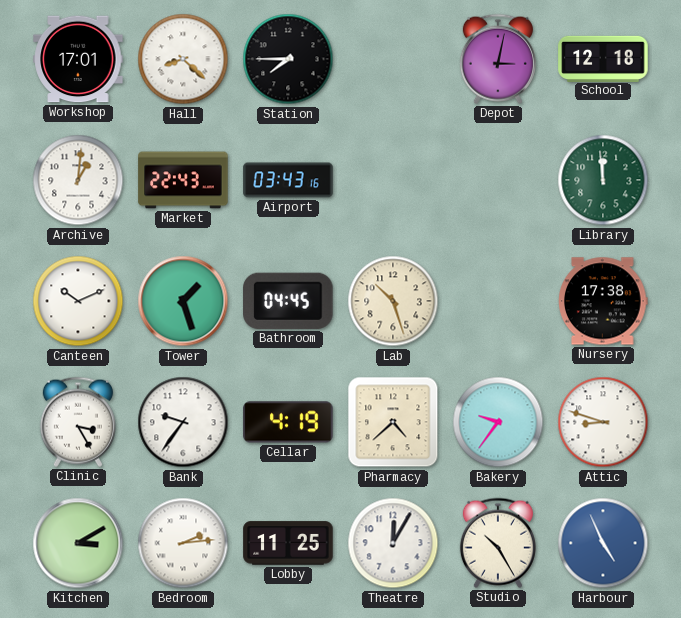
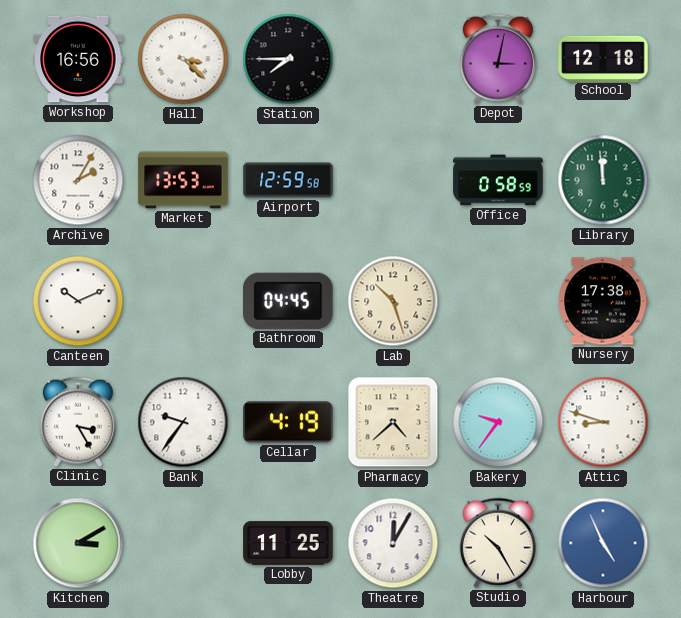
Workshop: 17:01 -> 16:56 (78, 59)
Hall: 8:22 -> 3:22 (183, 59)
Archive: 1:01 -> 2:05 (78, 180)
Market: 22:43 -> 13:53 (183, 180)
Airport: 03:43 -> 12:59 (288, 180)
Office: none -> 0:58 (498, 180)
Tower: 1:27 -> none (183, 301)
Bedroom: 2:14 -> none (183, 543)
